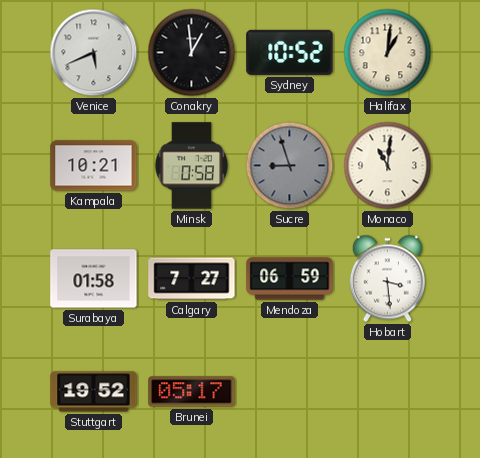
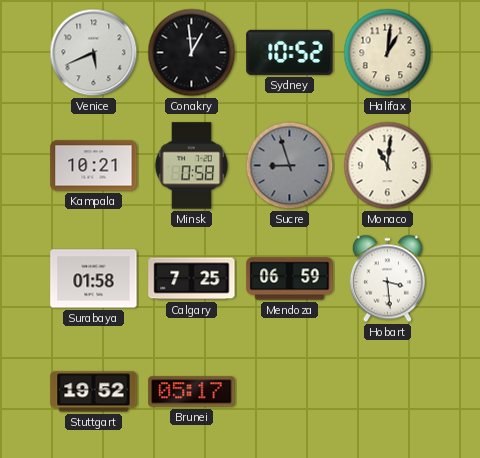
Calgary: 7:27 -> 7:25 (192, 279)
